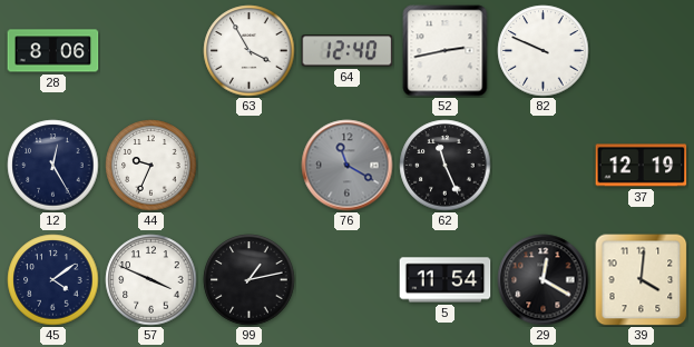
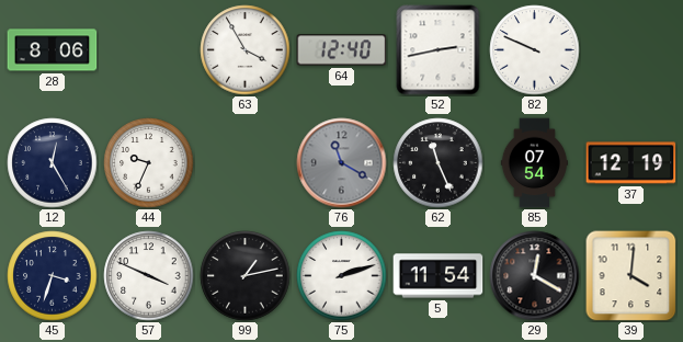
85: none -> 07:54 (534, 163)
45: 4:09 -> 3:33 (53, 276)
75: none -> 2:12 (342, 276)
